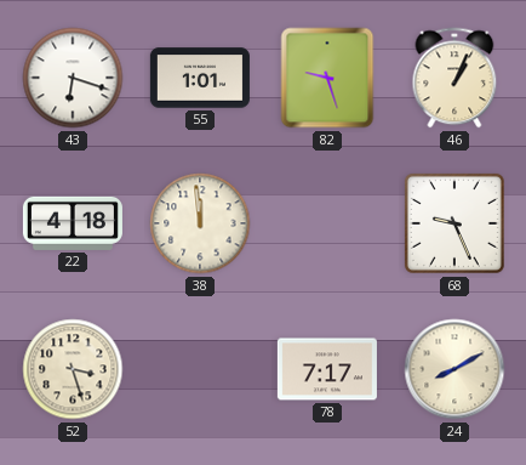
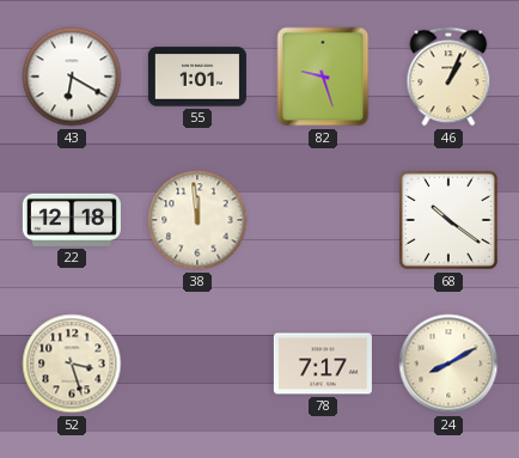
43: 6:18 -> 6:20 (72, 77)
22: 4:18 -> 12:18 (72, 220)
68: 9:26 -> 10:21 (448, 220)
